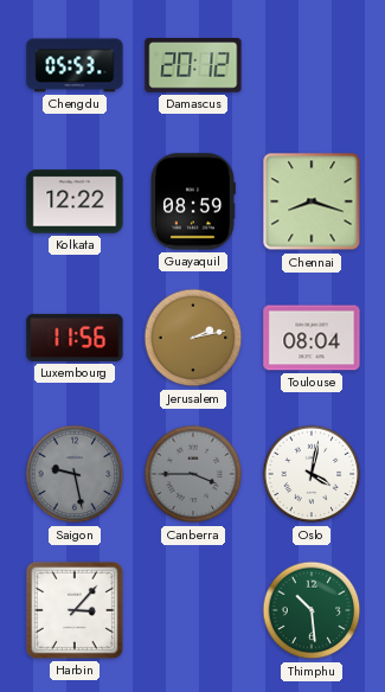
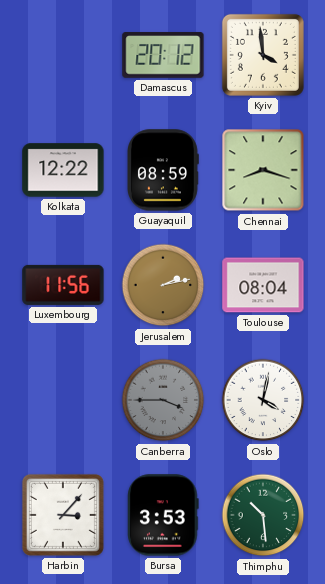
Chengdu: 05:53 -> none (75, 65)
Kyiv: none -> 3:59 (263, 55)
Saigon: 9:28 -> none (75, 474)
Bursa: none -> 3:53 (163, 515)
